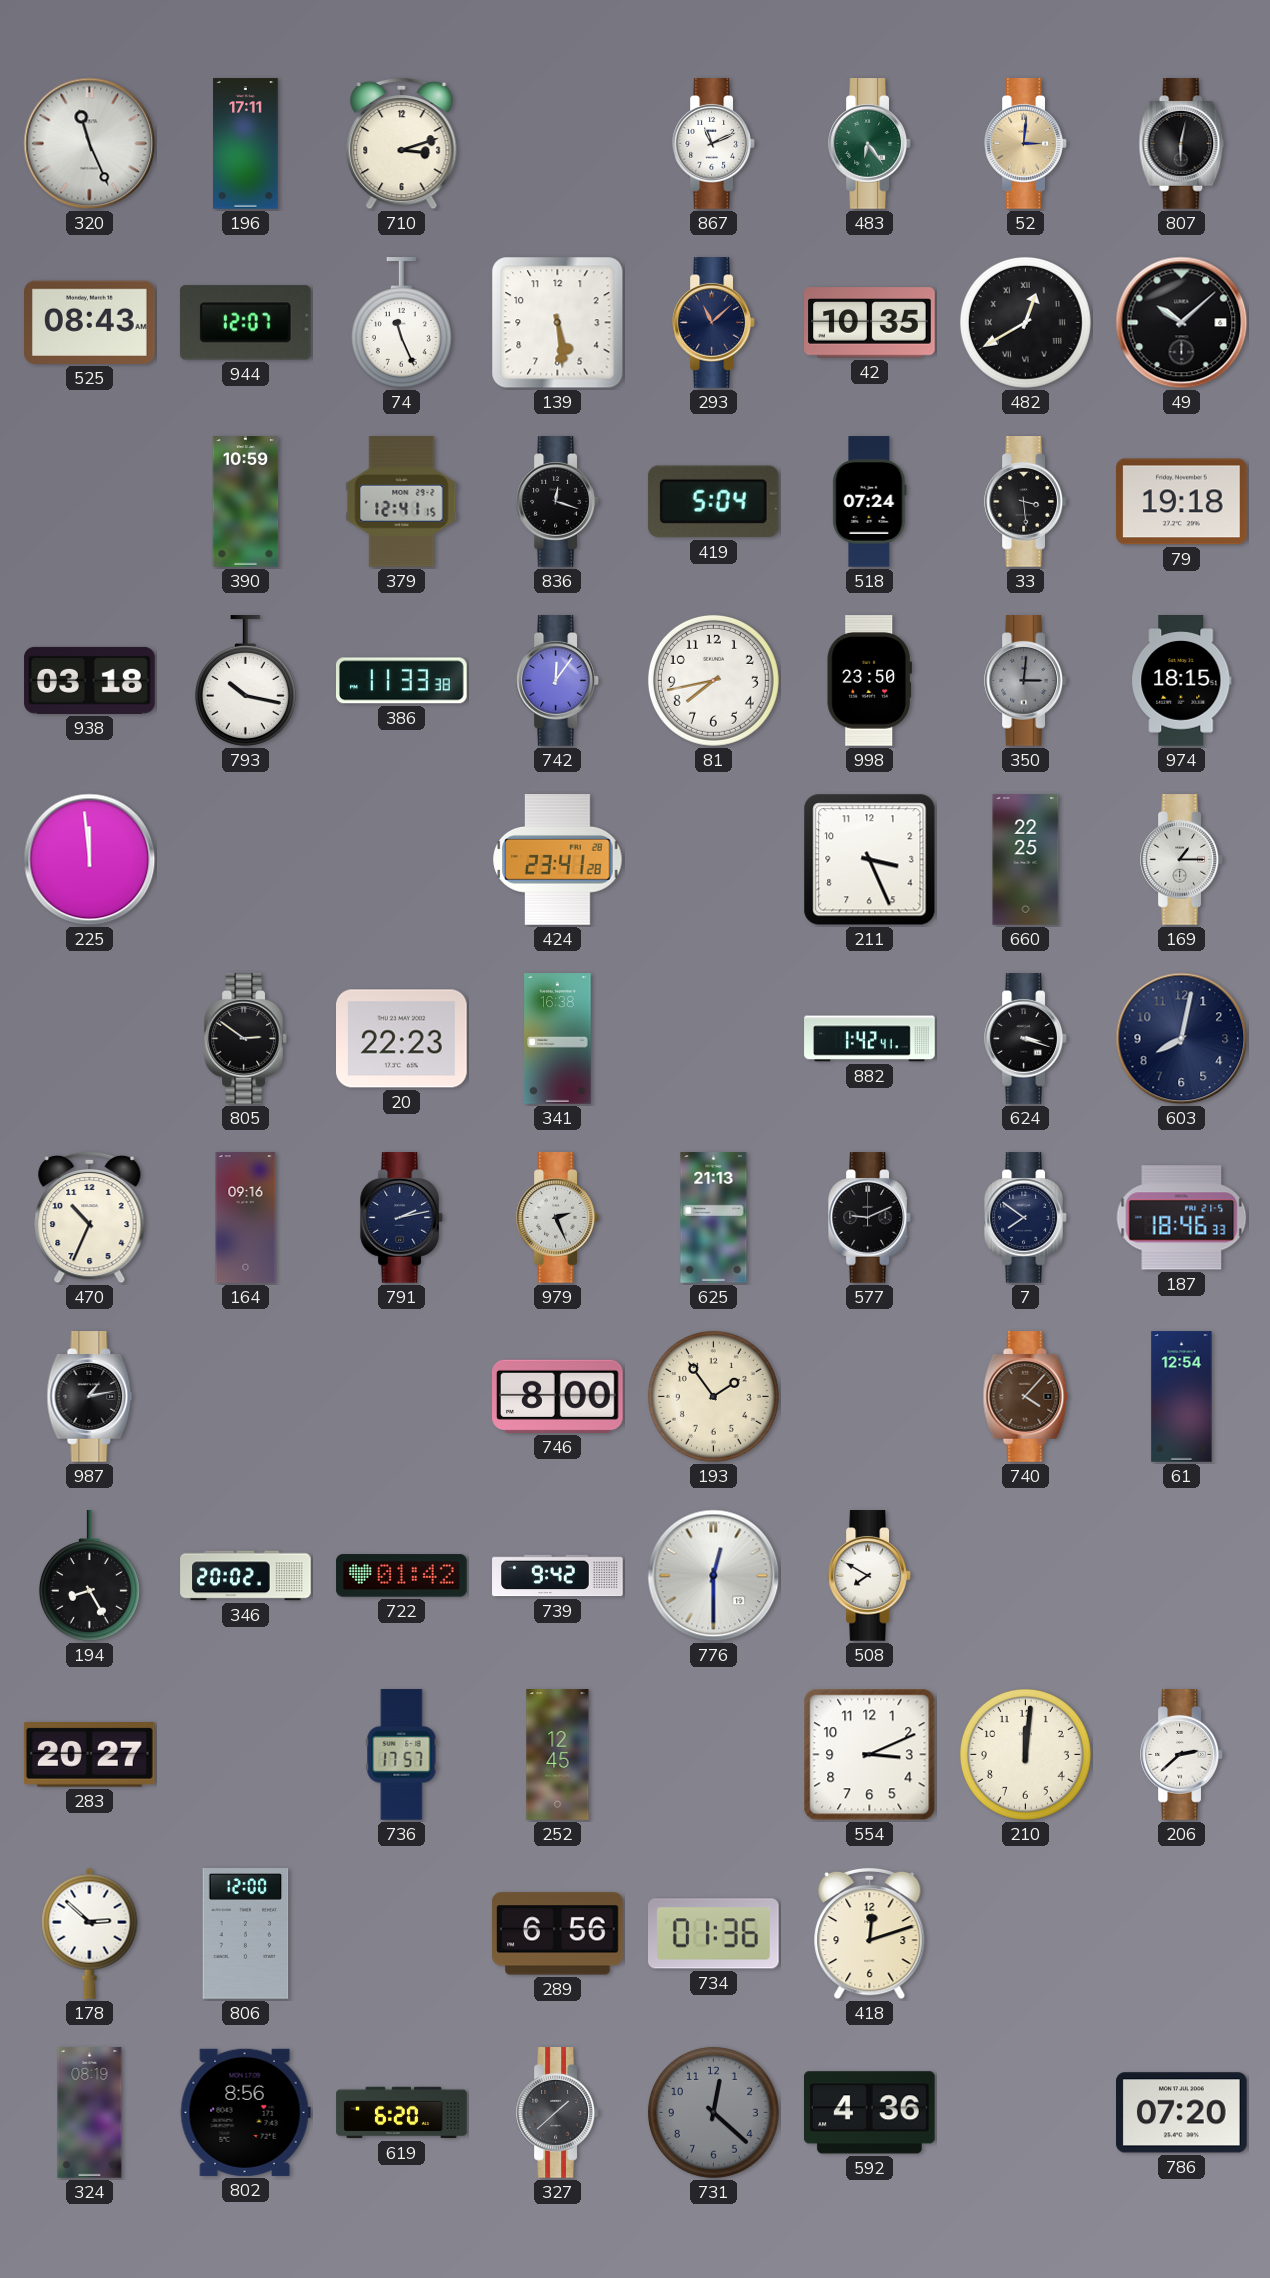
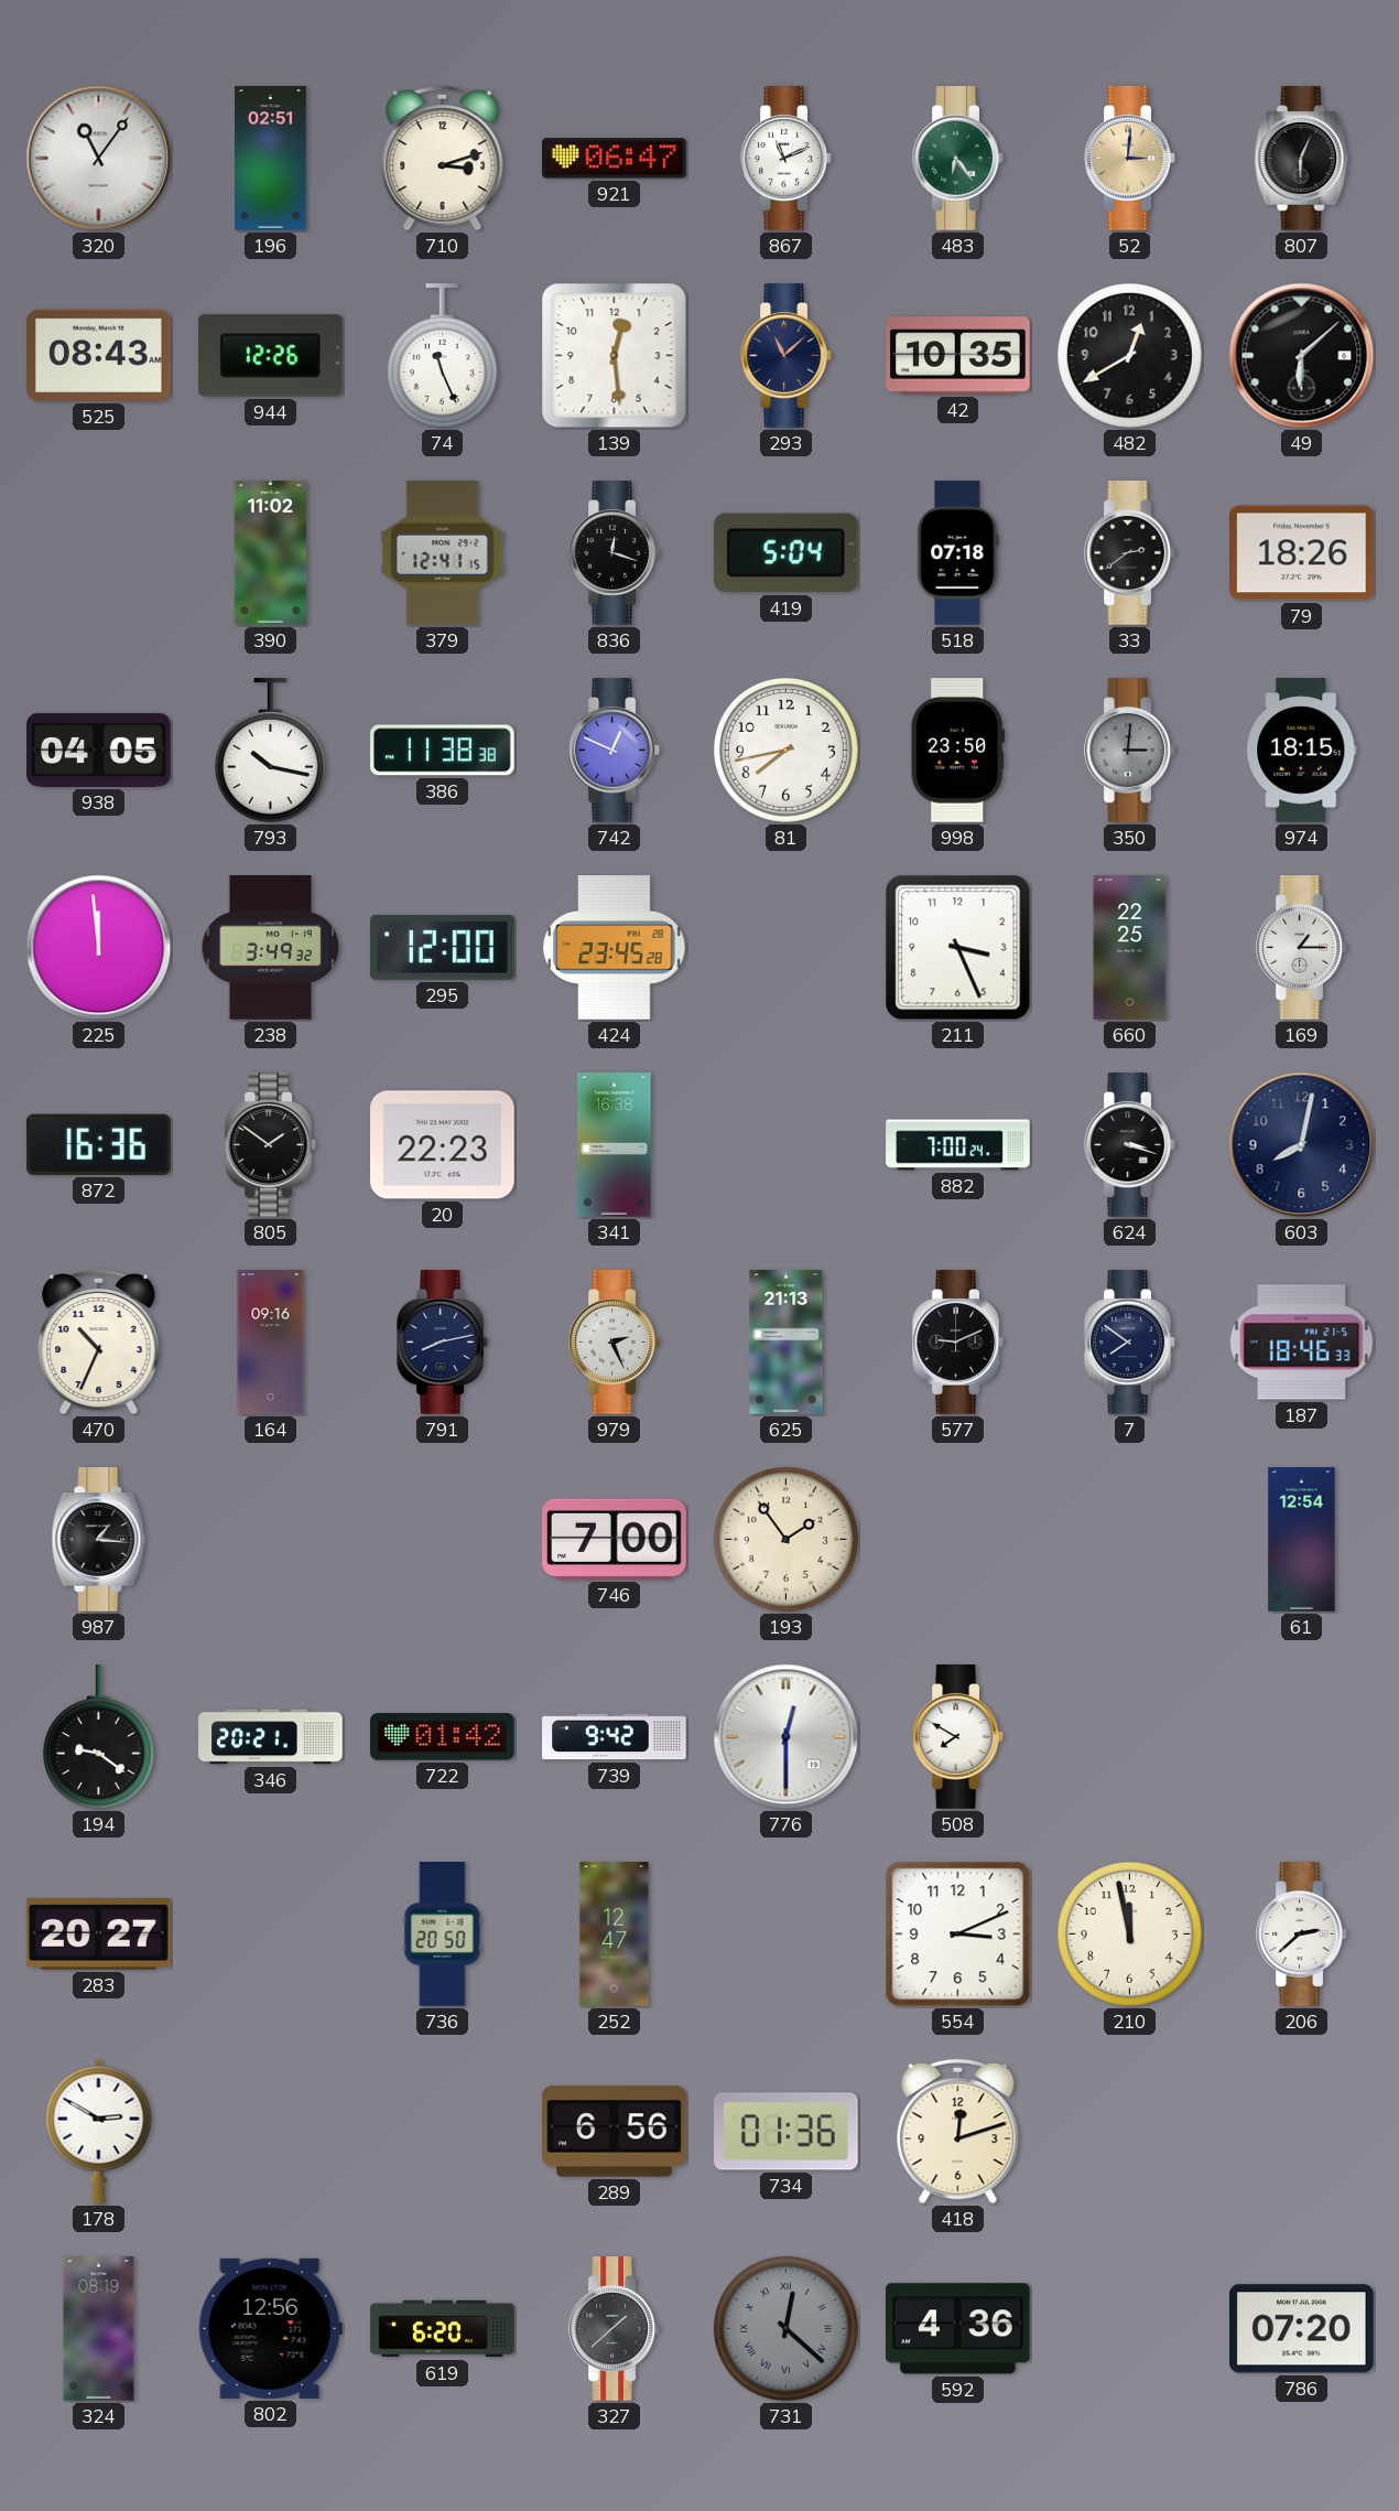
320: 11:26 -> 11:06 (99, 159)
196: 17:11 -> 02:51 (271, 159)
921: none -> 06:47 (615, 159)
807: 6:02 -> 6:04 (1302, 159)
944: 12:07 -> 12:26 (270, 356)
139: 5:29 -> 12:29 (615, 356)
482 numerals: Roman -> Arabic (1129, 355)
49: 10:08 -> 6:08 (1302, 356)
390: 10:59 -> 11:02 (271, 553)
518: 07:24 -> 07:18 (958, 553)
33: 3:29 -> 2:39 (1130, 553)
79: 19:18 -> 18:26 (1302, 553)
938: 03:18 -> 04:05 (99, 750)
386: 11:33 -> 11:38 (443, 751)
742: 12:06 -> 12:49 (615, 751)
238: none -> 3:49 (271, 948)
295: none -> 12:00 (443, 947)
424: 23:41 -> 23:45 (615, 948)
872: none -> 16:36 (99, 1144)
805: 2:51 -> 1:51 (271, 1145)
882: 1:42 -> 7:00 (958, 1145)
791: 2:13 -> 8:13 (443, 1343)
987: 1:13 -> 1:16 (99, 1540)
746: 8:00 -> 7:00 (615, 1539)
740: 4:07 -> none (1026, 1397)
194: 8:25 -> 9:21 (98, 1737)
346: 20:02 -> 20:21 (271, 1737)
736: 17:57 -> 20:50 (443, 1935)
252: 12:45 -> 12:47 (615, 1935)
210: 12:01 -> 11:58 (1129, 1933)
178: 2:52 -> 2:50 (99, 2131)
806: 12:00 -> none (246, 1934)
802: 8:56 -> 12:56 (270, 2328)
731 numerals: Arabic -> Roman (785, 2328)
